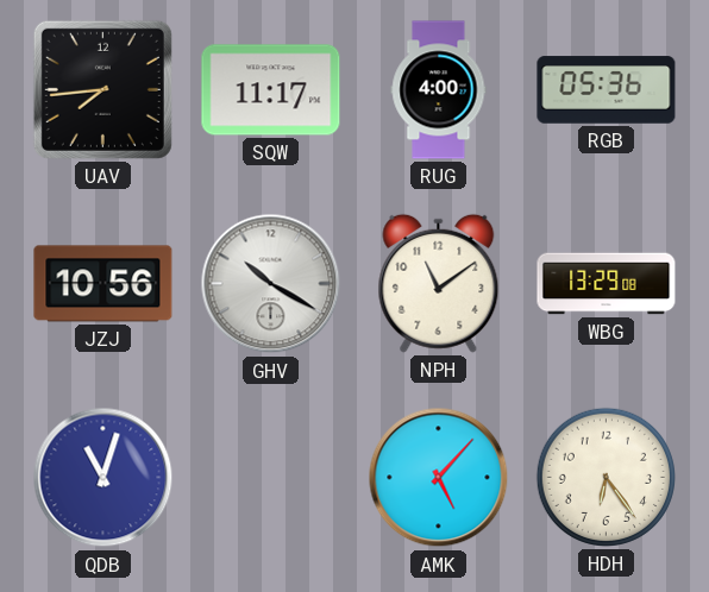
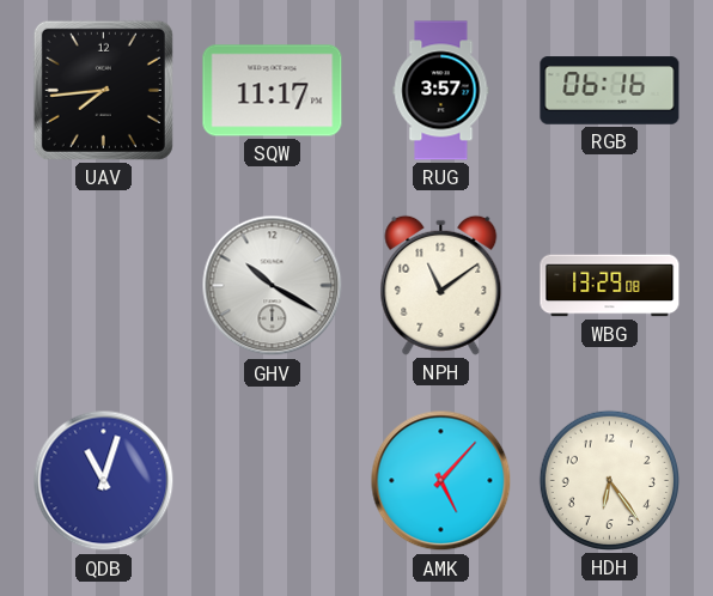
RUG: 4:00 -> 3:57 (441, 91)
RGB: 05:36 -> 06:16 (610, 91)
JZJ: 10:56 -> none (103, 284)
